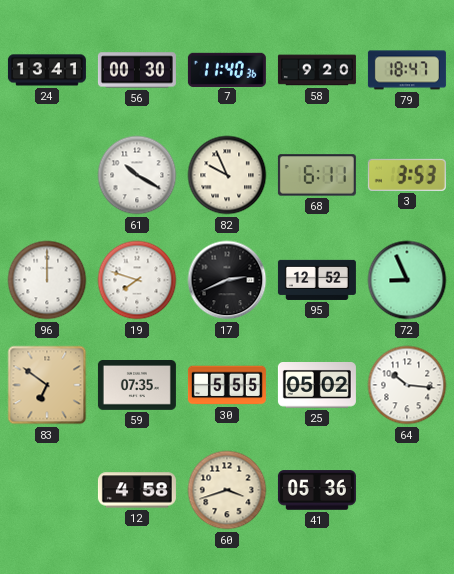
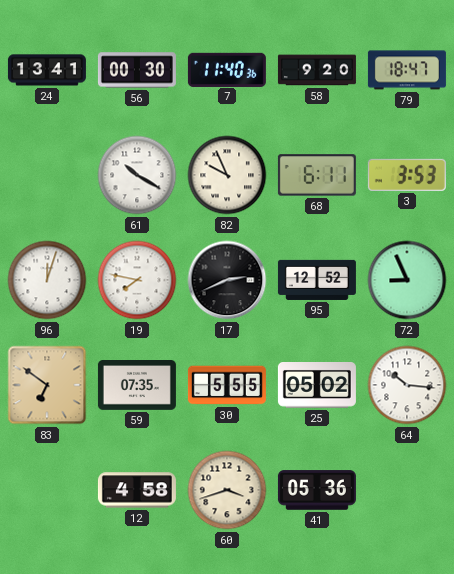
96: 12:00 -> 12:03 (47, 280)
19: 7:48 -> 7:47 (137, 280)
